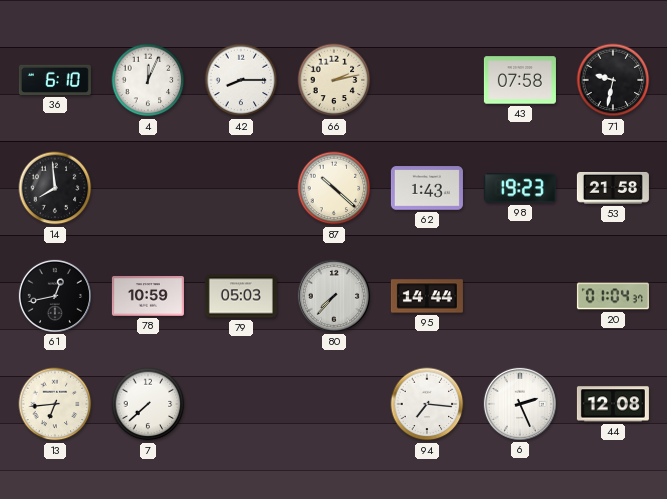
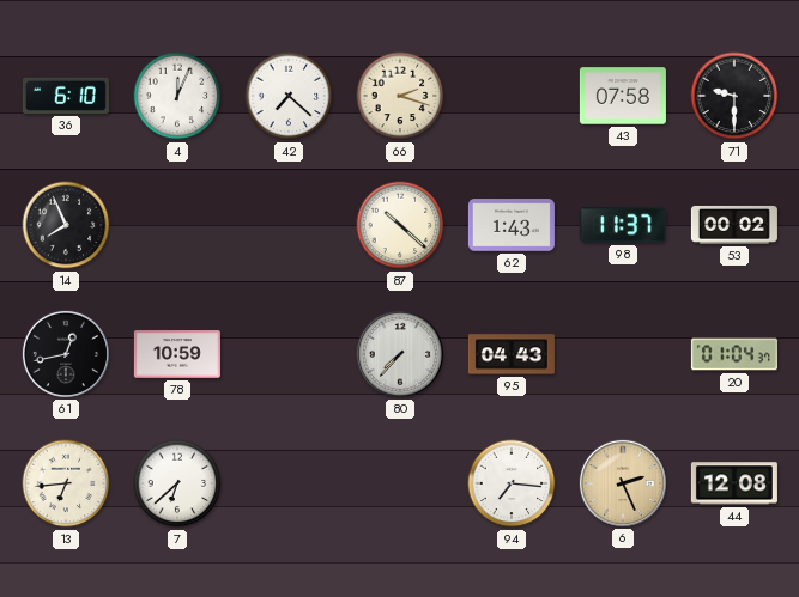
42: 8:15 -> 7:22 (289, 96)
66: 2:13 -> 2:18 (400, 96)
71: 9:32 -> 9:30 (734, 96)
14: 7:59 -> 7:56 (66, 225)
98: 19:23 -> 11:37 (623, 225)
53: 21:58 -> 00:02 (734, 225)
79: 05:03 -> none (241, 296)
95: 14:44 -> 04:43 (512, 354)
7: 7:38 -> 6:38 (177, 483)
6 dial: white -> champagne (623, 483)
